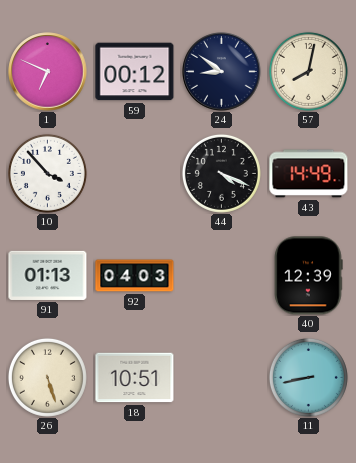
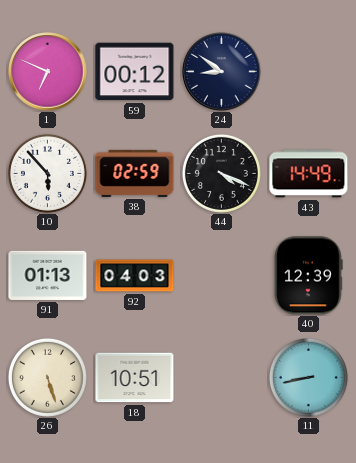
57: 8:02 -> none (308, 71)
10: 3:53 -> 5:53 (47, 173)
38: none -> 02:59 (135, 173)
